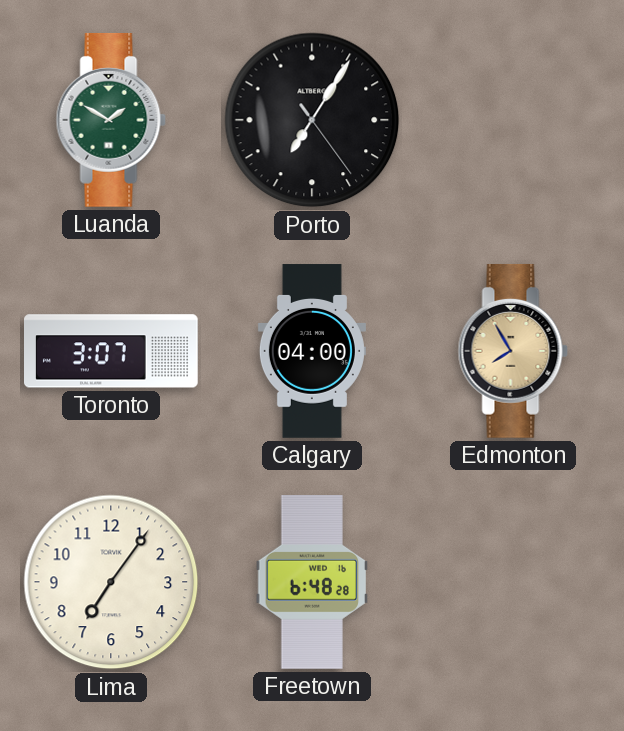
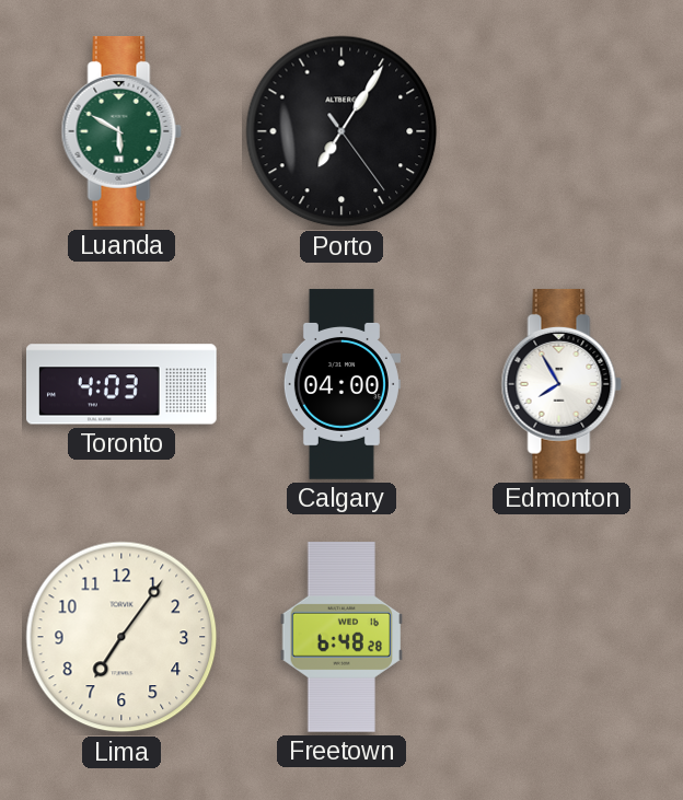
Luanda: 1:50 -> 5:50 (121, 131)
Toronto: 3:07 -> 4:03 (123, 384)
Edmonton dial: champagne -> white (562, 384)
